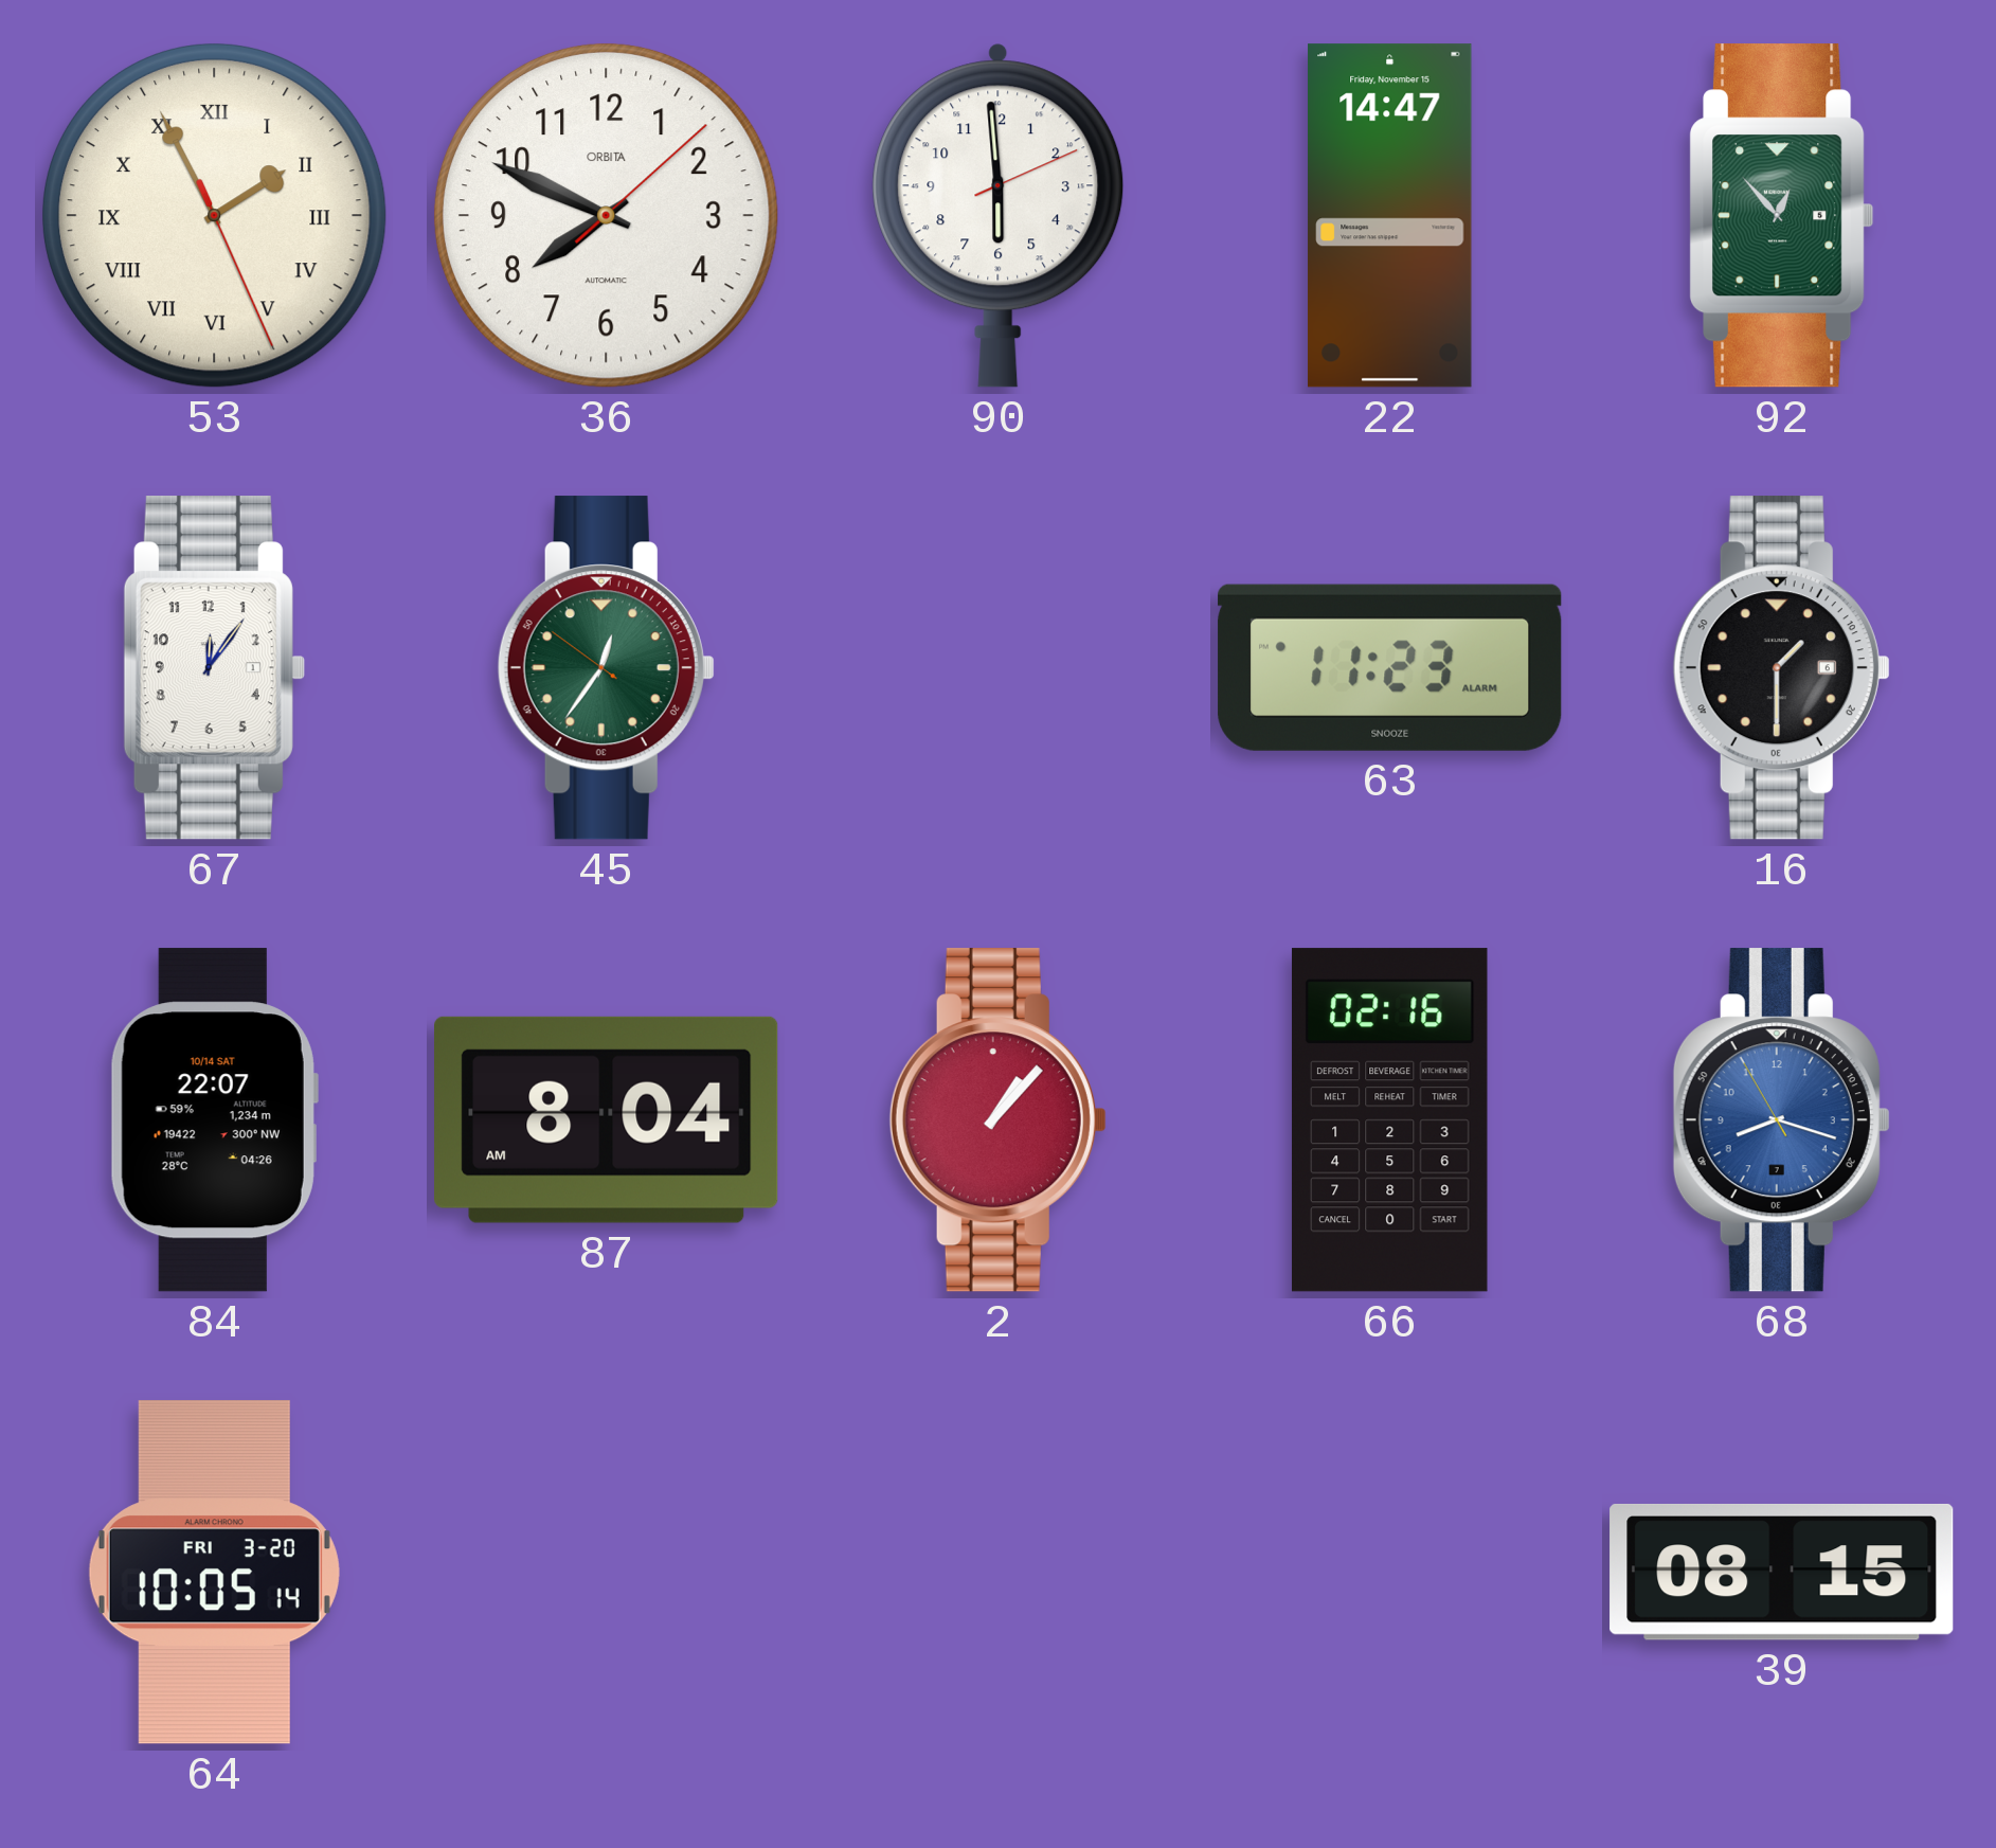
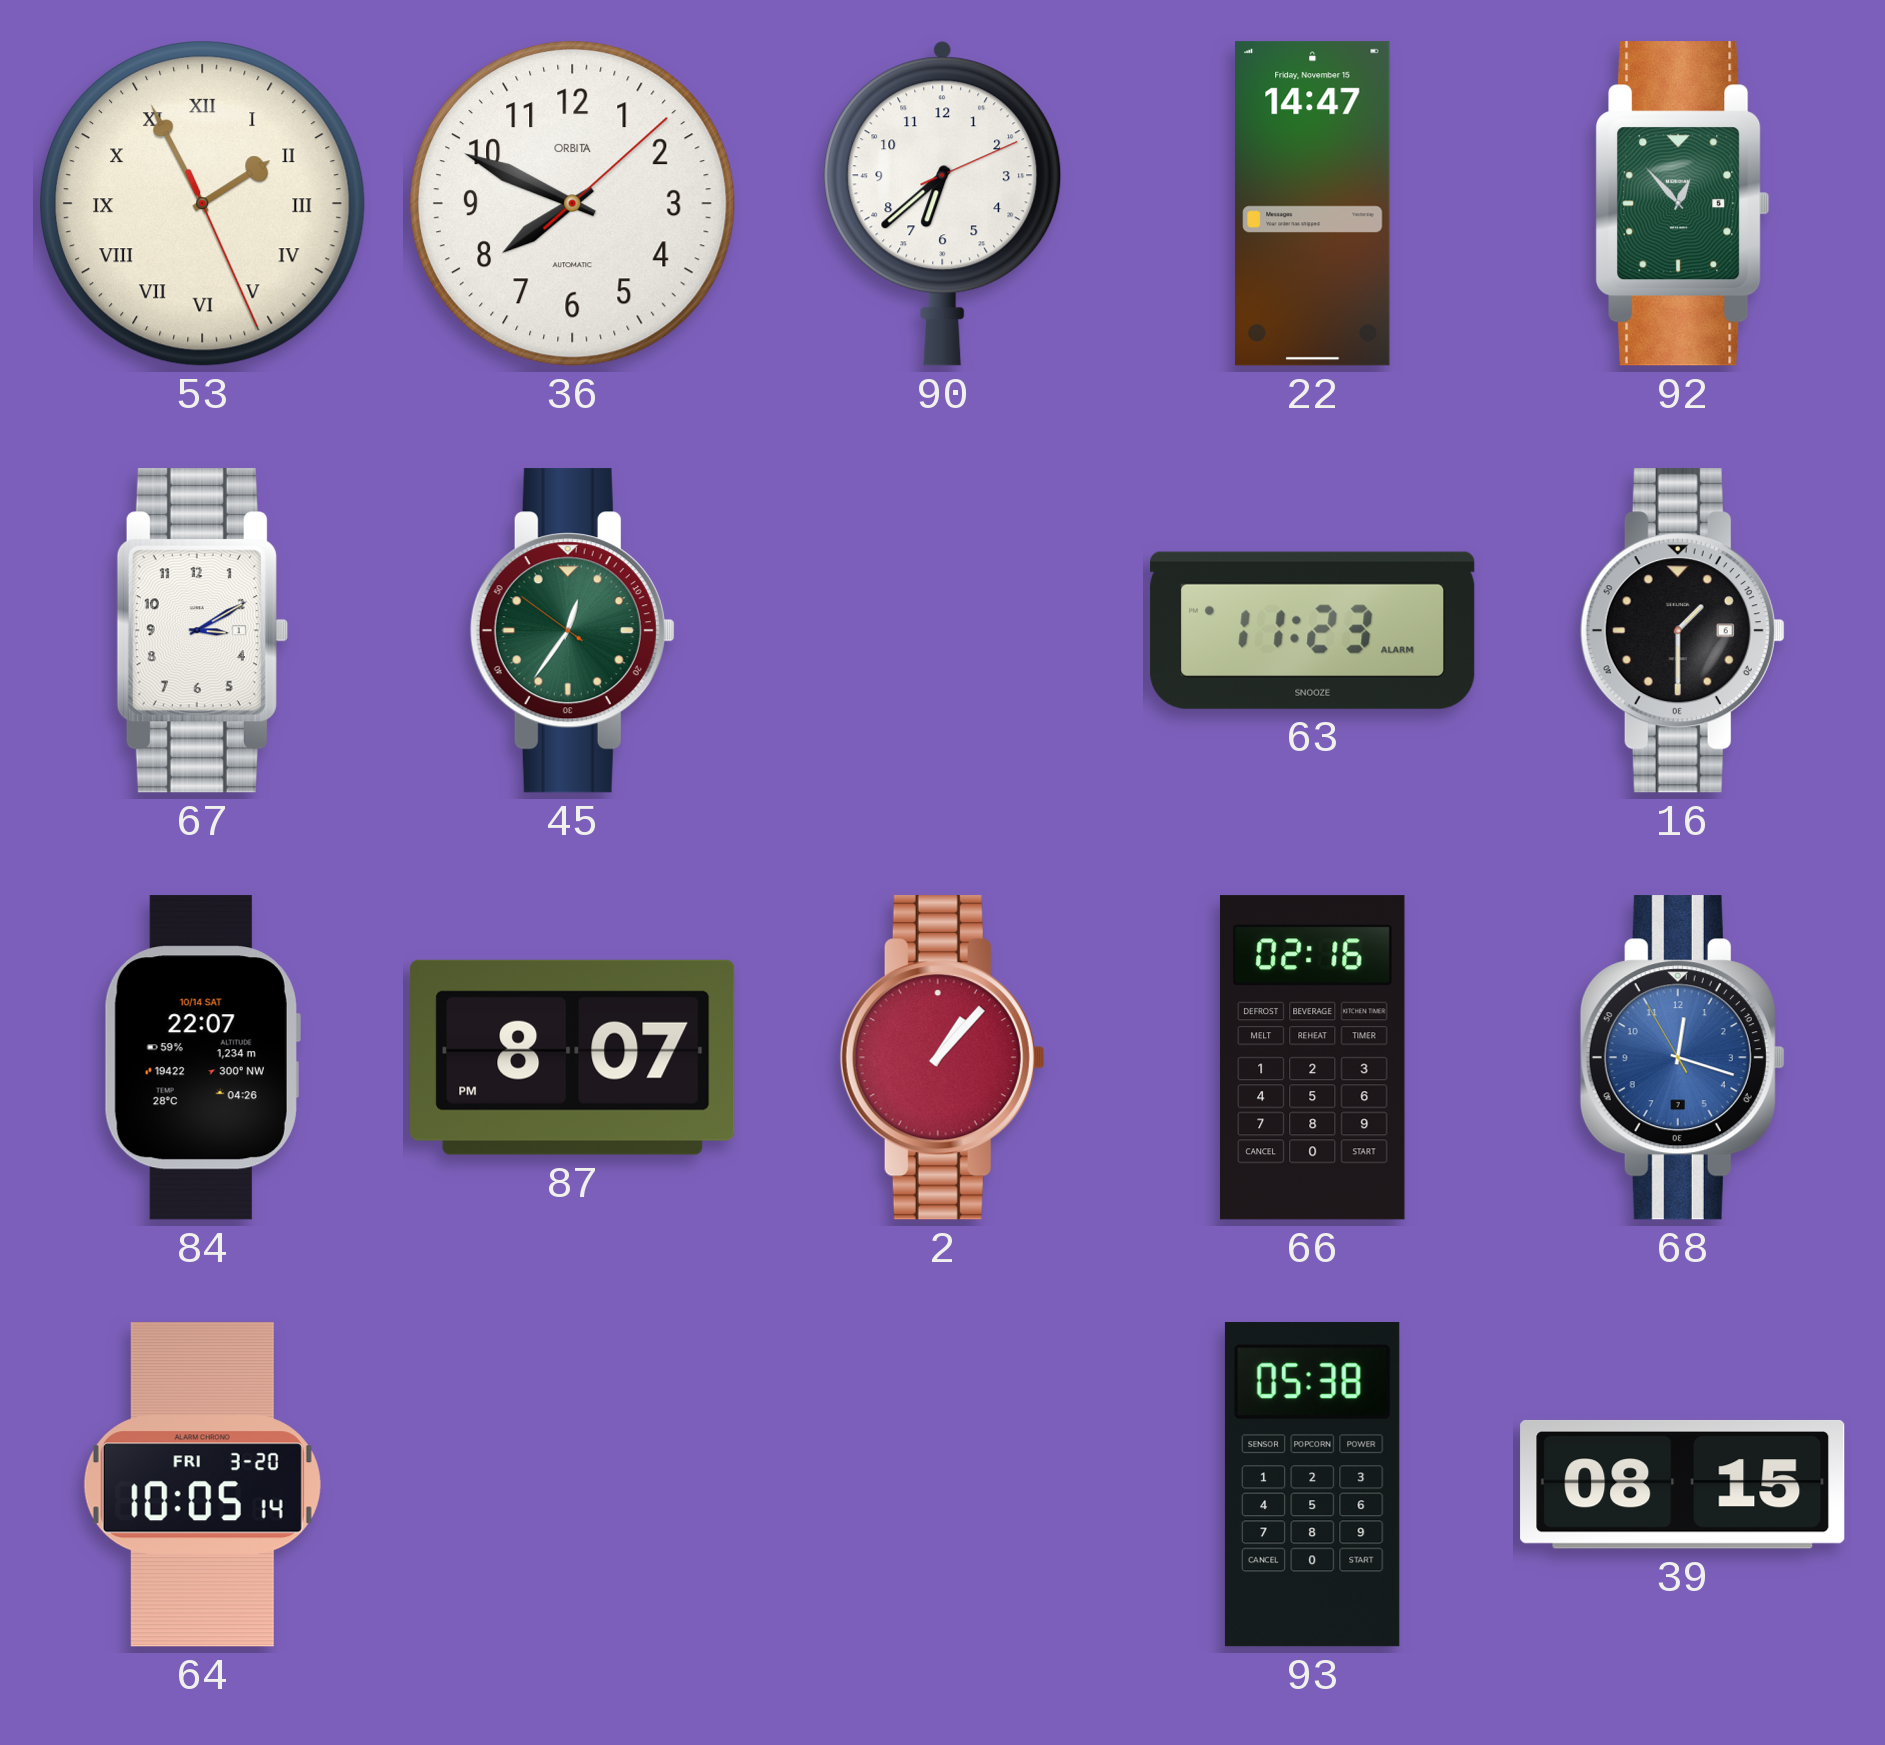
90: 5:59 -> 6:38 (943, 203)
67: 12:06 -> 3:10 (202, 631)
87: 8:04 -> 8:07 (573, 1057)
68: 8:17 -> 12:17 (1682, 1058)
93: none -> 05:38 (1312, 1485)
